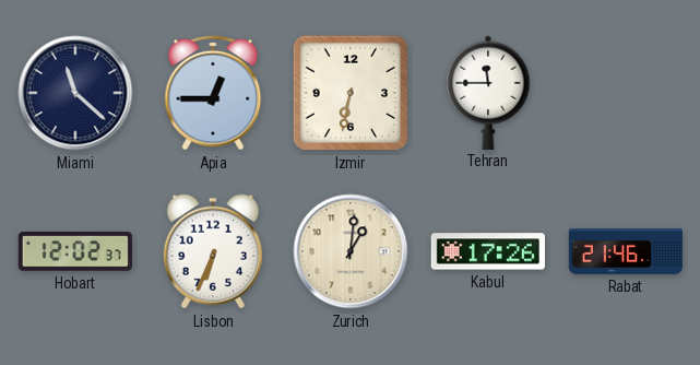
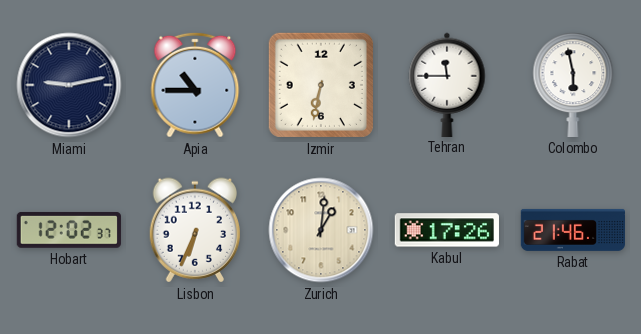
Miami: 11:22 -> 9:13 (69, 85)
Apia: 12:45 -> 10:45 (195, 85)
Colombo: none -> 5:58 (573, 85)
